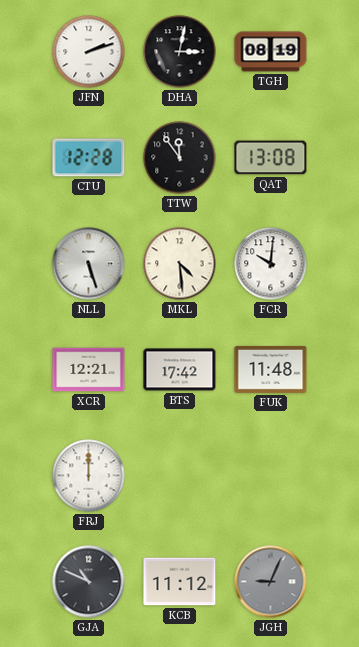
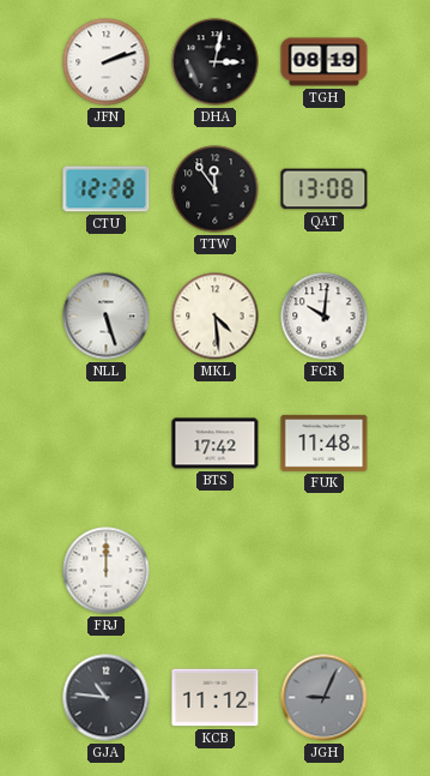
XCR: 12:21 -> none (89, 370)
GJA: 10:49 -> 10:46 (107, 698)
